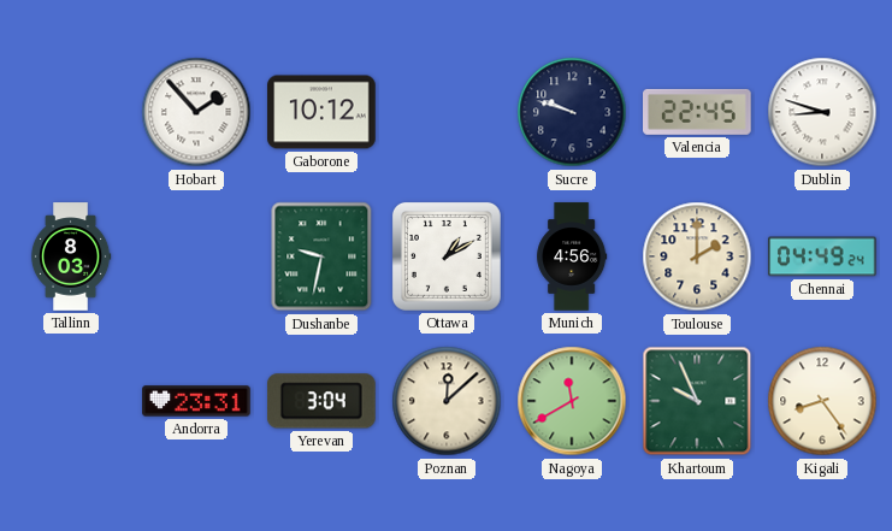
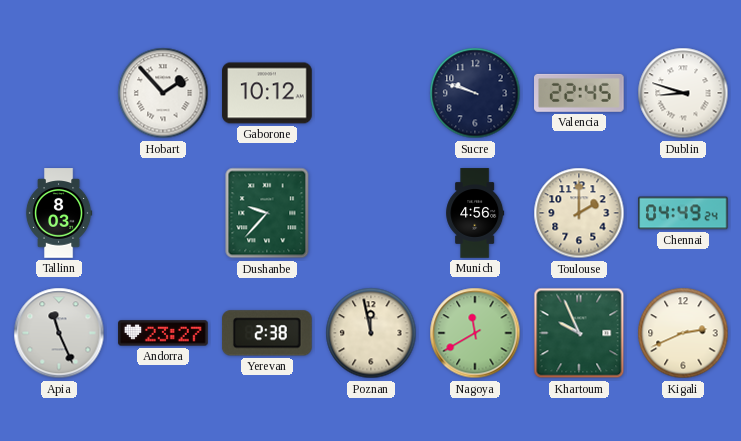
Dushanbe: 9:32 -> 9:37 (267, 213)
Ottawa: 1:10 -> none (447, 256)
Apia: none -> 11:26 (59, 333)
Andorra: 23:31 -> 23:27 (163, 333)
Yerevan: 3:04 -> 2:38 (268, 333)
Poznan: 12:08 -> 11:58 (371, 333)
Kigali: 8:24 -> 2:41 (683, 333)
